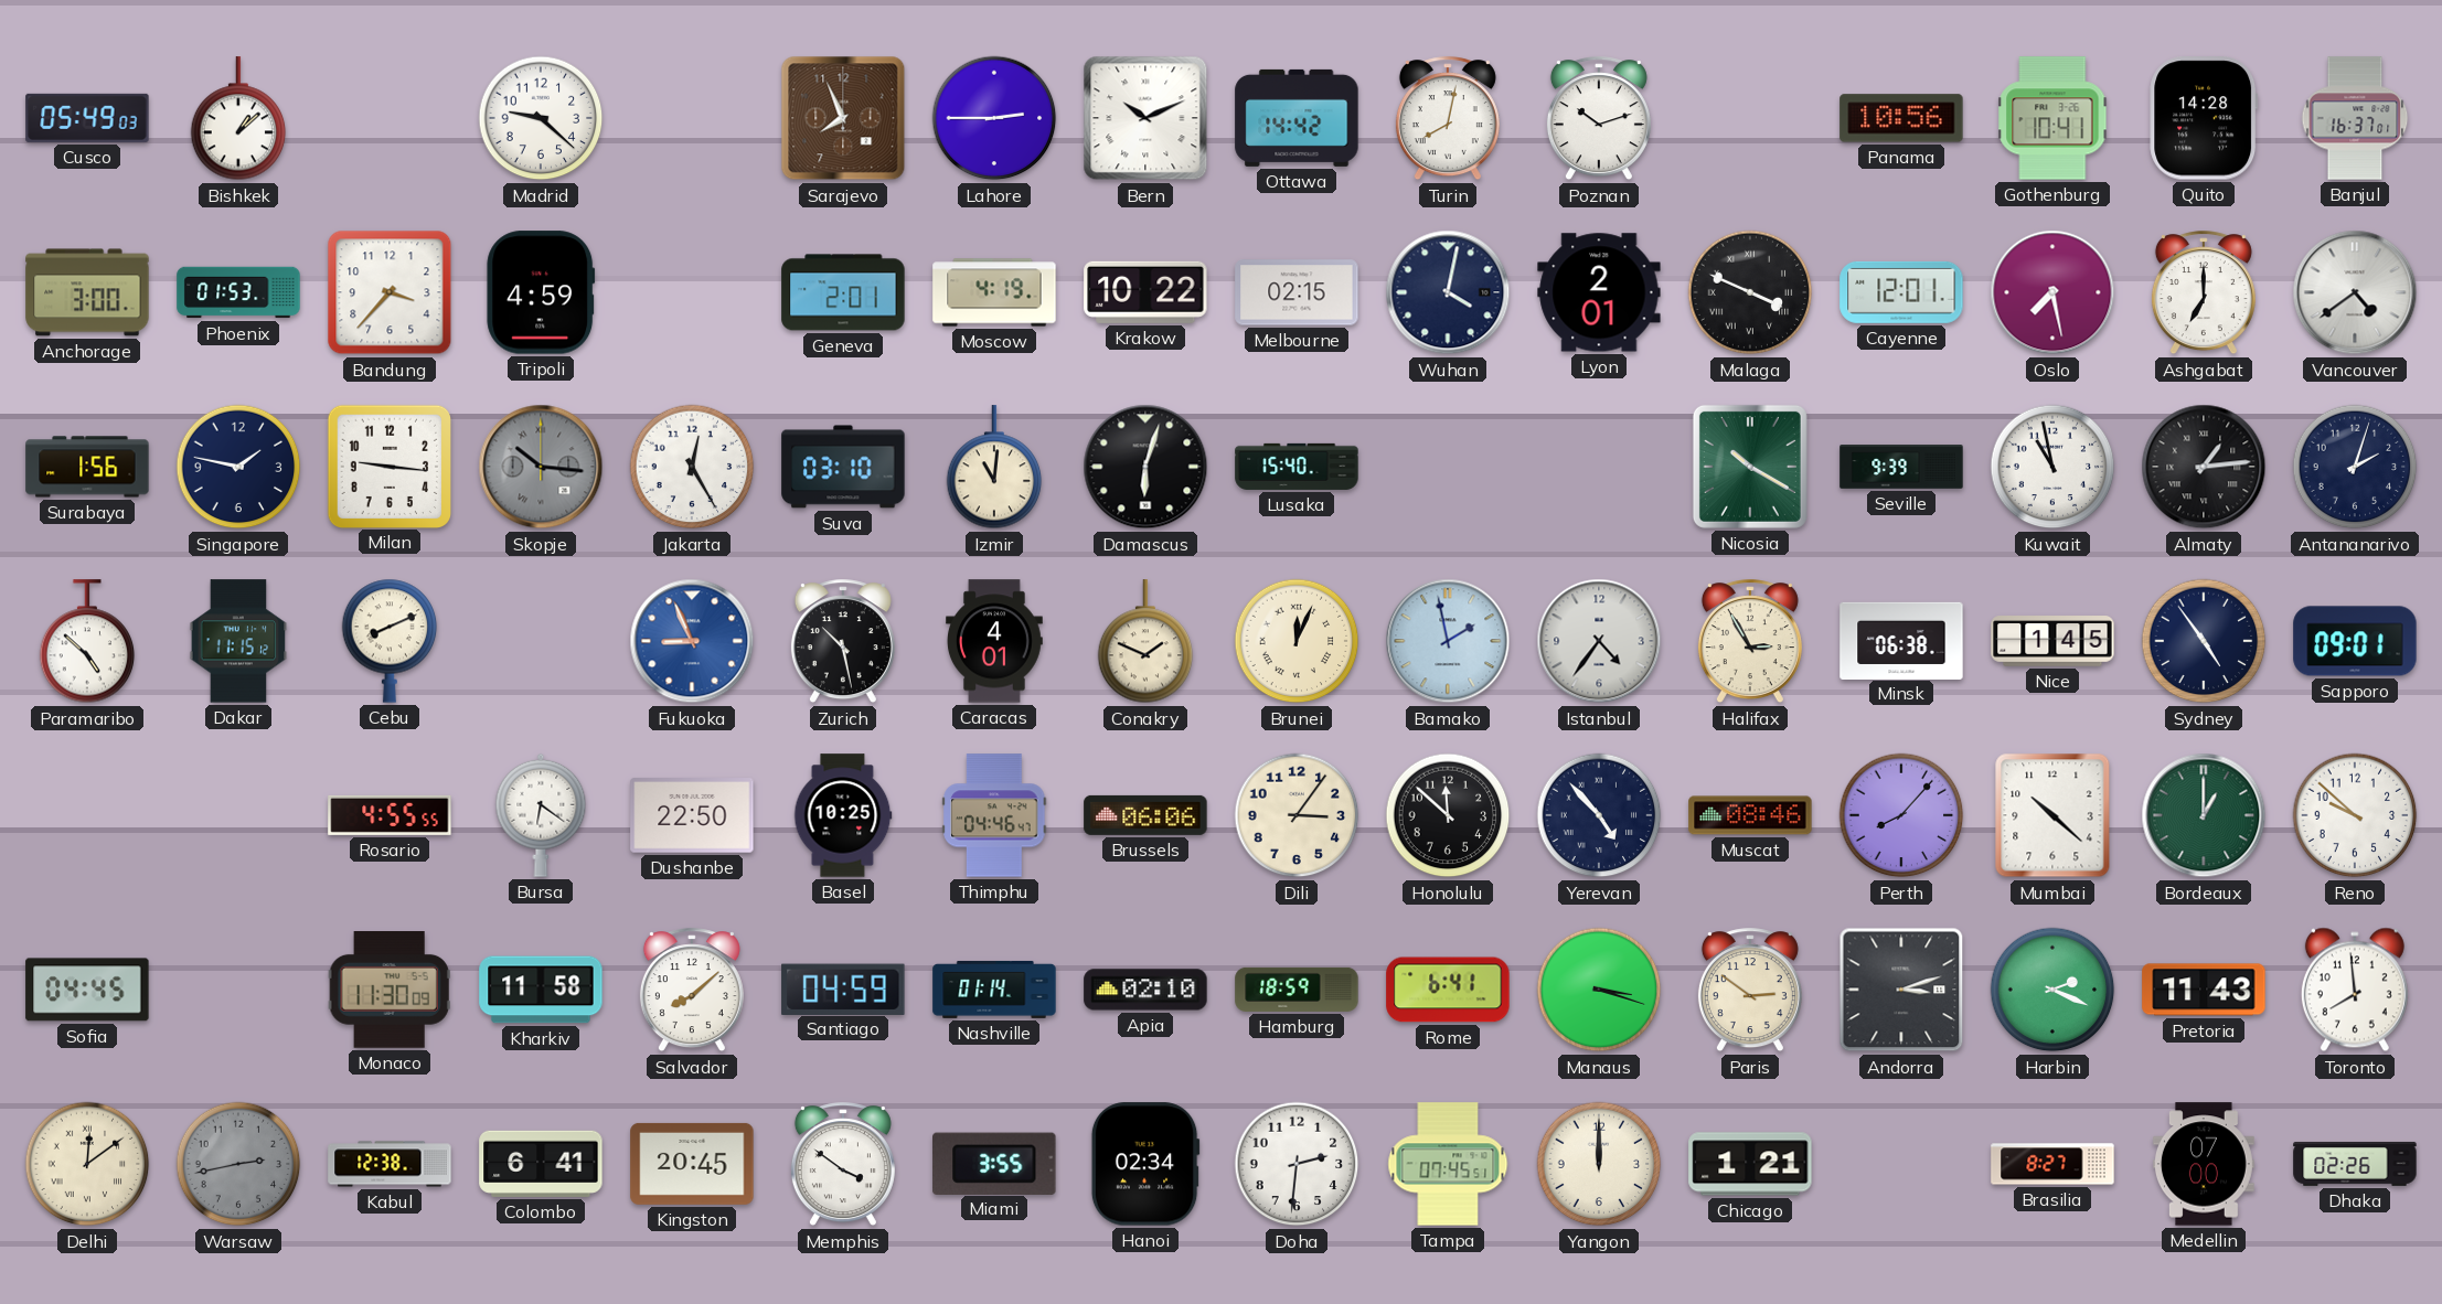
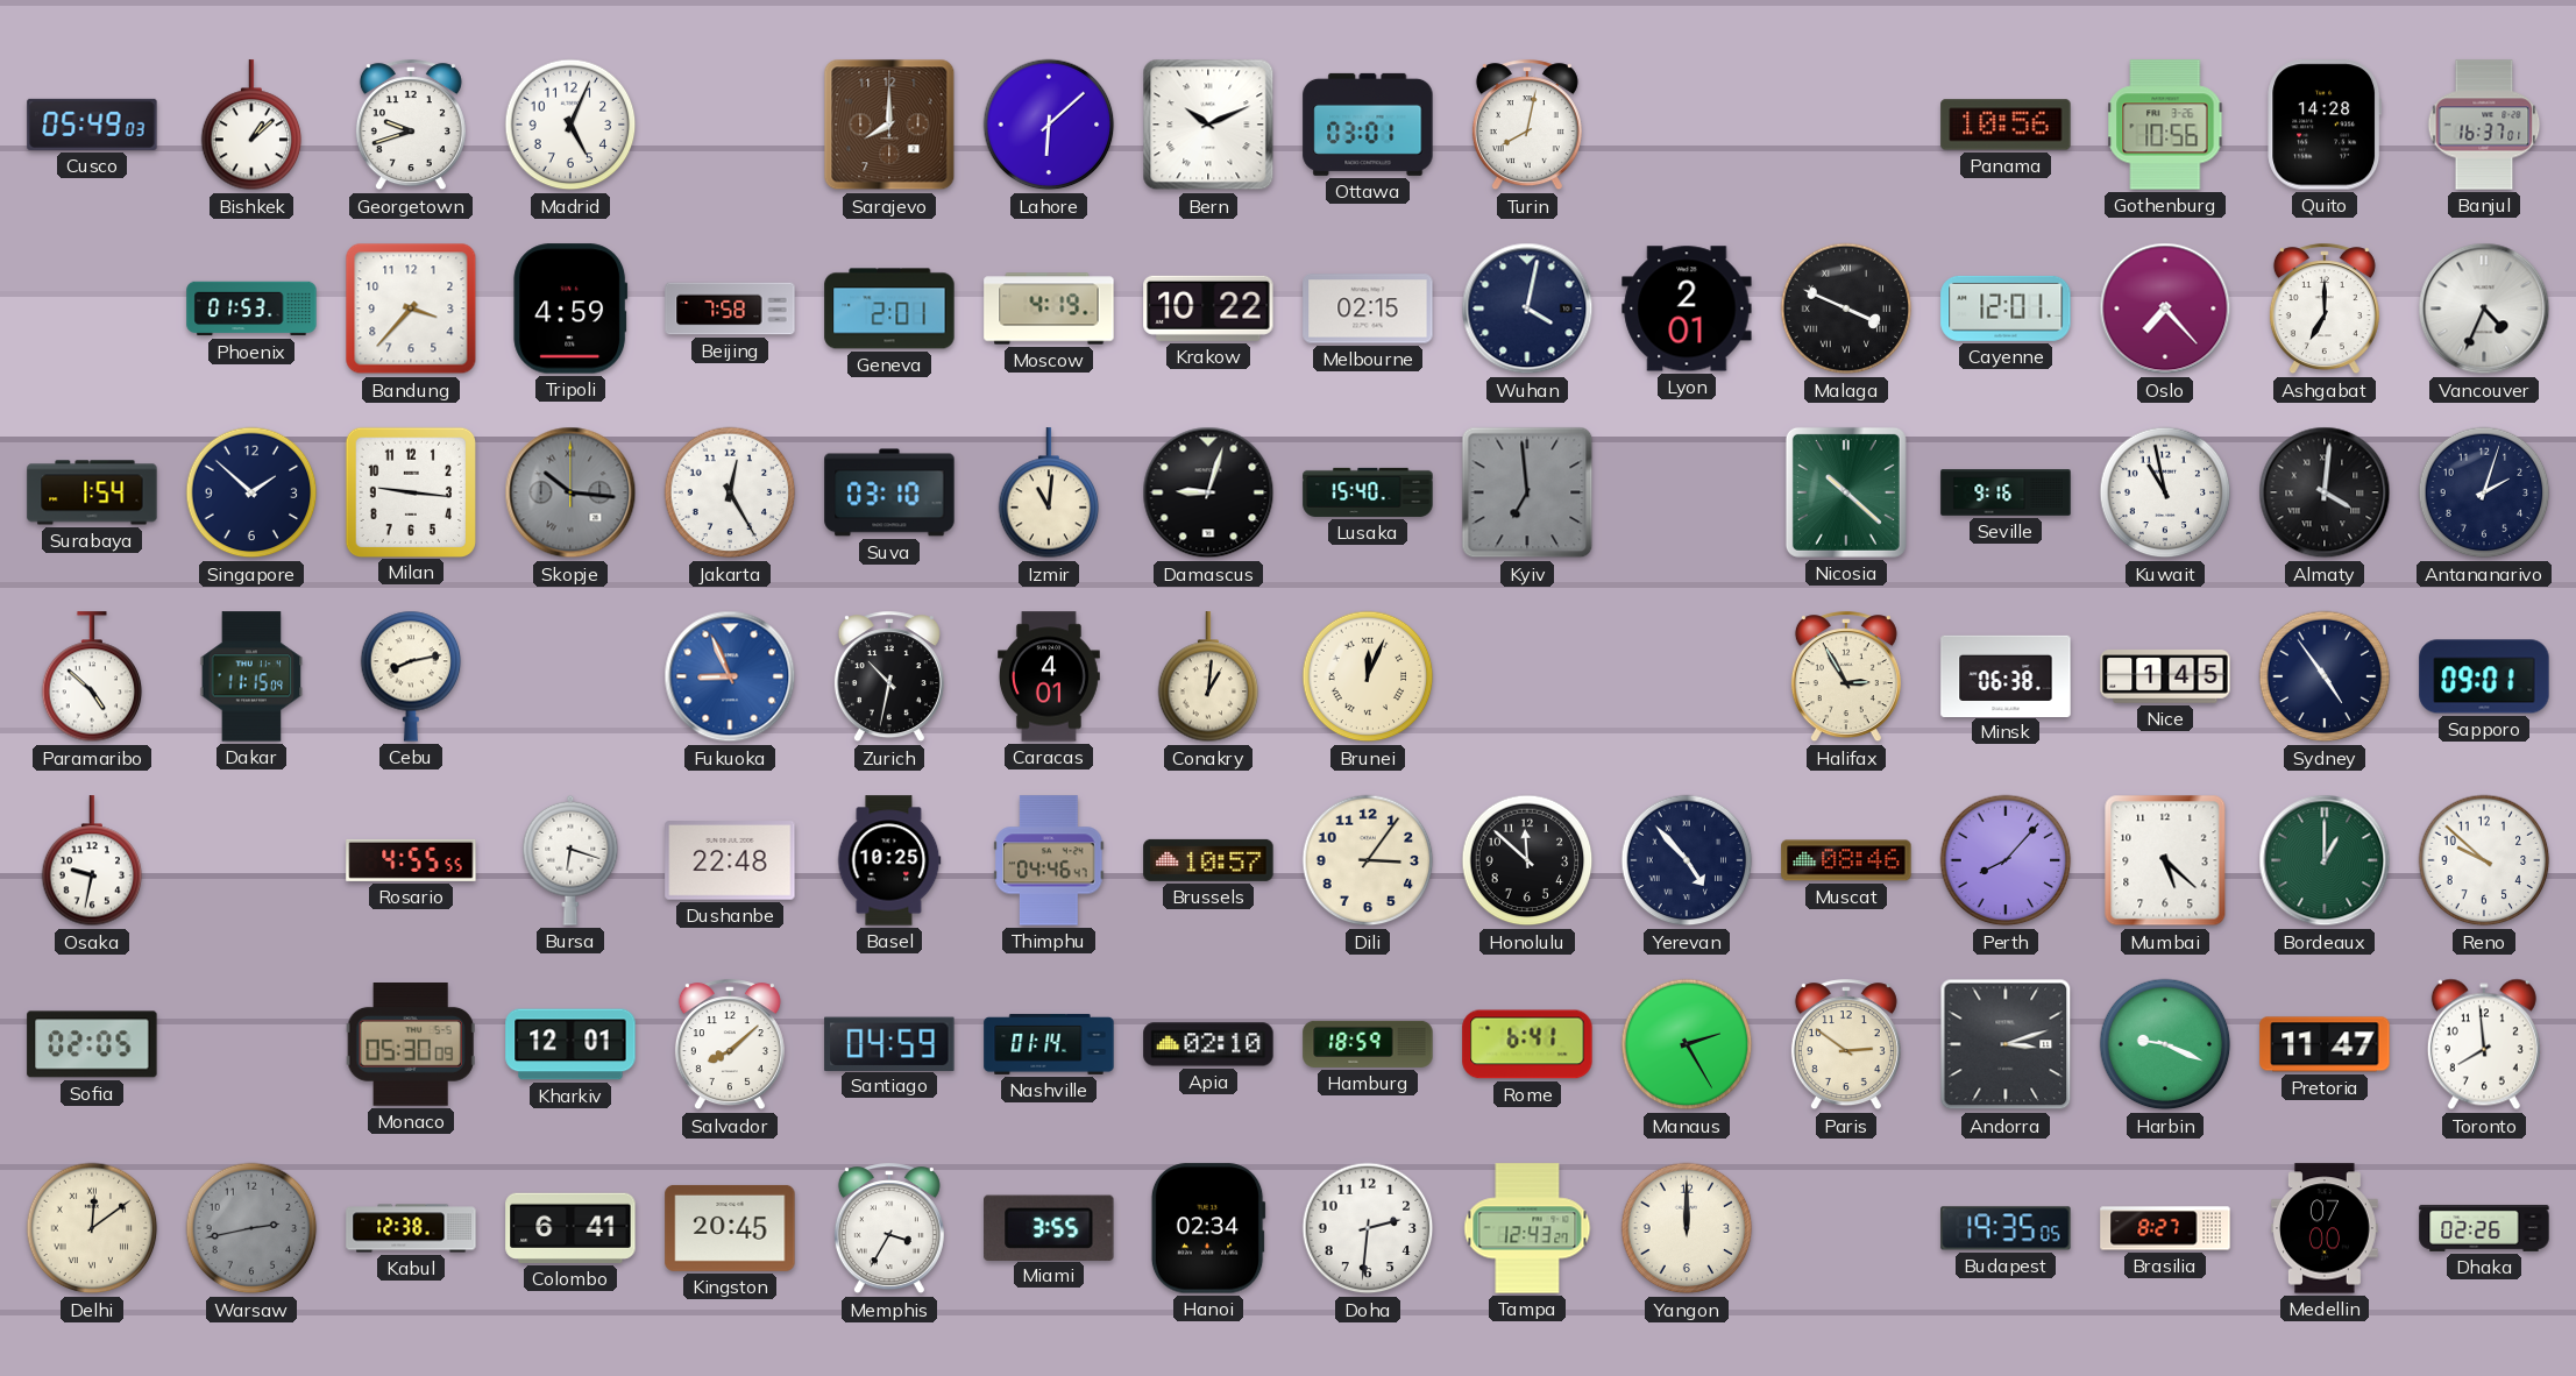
Georgetown: none -> 9:42 (411, 126)
Madrid: 9:22 -> 5:04 (570, 125)
Sarajevo: 7:56 -> 8:00 (889, 125)
Lahore: 2:45 -> 6:08 (1049, 125)
Ottawa: 14:42 -> 03:01 (1368, 125)
Poznan: 10:12 -> none (1599, 119)
Gothenburg: 10:41 -> 10:56 (2165, 125)
Anchorage: 3:00 -> none (87, 292)
Beijing: none -> 7:58 (730, 308)
Oslo: 7:28 -> 7:23 (2165, 308)
Vancouver: 4:39 -> 4:34 (2484, 308)
Surabaya: 1:56 -> 1:54 (92, 492)
Singapore: 1:47 -> 1:52 (251, 492)
Damascus: 6:03 -> 9:03 (1208, 492)
Kyiv: none -> 6:59 (1527, 492)
Nicosia: 10:20 -> 10:22 (1846, 492)
Seville: 9:39 -> 9:16 (2006, 492)
Almaty: 1:14 -> 4:01 (2325, 492)
Dakar: 11:15:12 -> 11:15:09 (251, 676)
Cebu: 8:11 -> 8:13 (411, 676)
Zurich: 10:28 -> 10:32 (889, 678)
Conakry: 1:49 -> 1:01 (1208, 678)
Bamako: 1:58 -> none (1448, 641)
Istanbul: 4:36 -> none (1599, 641)
Osaka: none -> 9:32 (92, 861)
Bursa: 6:21 -> 6:18 (570, 860)
Dushanbe: 22:50 -> 22:48 (730, 860)
Brussels: 06:06 -> 10:57 (1208, 860)
Mumbai: 10:22 -> 5:22 (2165, 860)
Sofia: 04:45 -> 02:05 (92, 1044)
Monaco: 11:30 -> 05:30 (411, 1045)
Kharkiv: 11:58 -> 12:01 (570, 1044)
Manaus: 3:18 -> 2:25 (1687, 1044)
Harbin: 2:19 -> 9:19 (2165, 1044)
Pretoria: 11:43 -> 11:47 (2325, 1044)
Memphis: 3:51 -> 3:35 (889, 1229)
Tampa: 07:45 -> 12:43 (1527, 1228)
Chicago: 1:21 -> none (1750, 1164)
Budapest: none -> 19:35 (2006, 1228)
